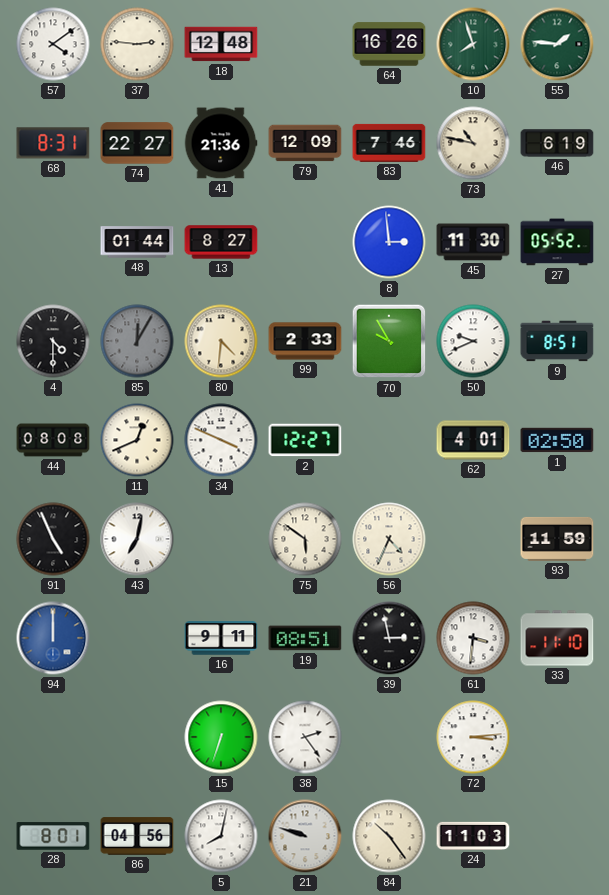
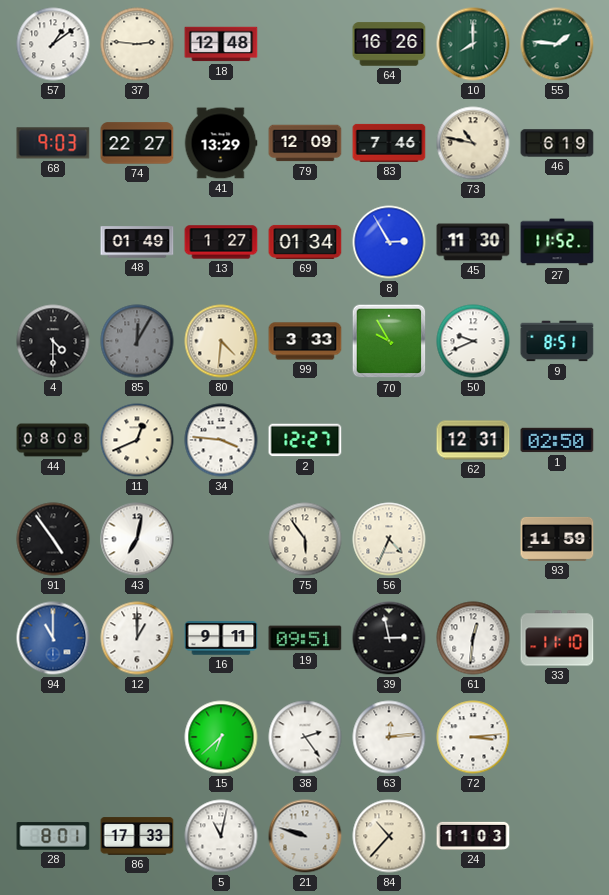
57: 4:09 -> 1:09 (53, 44)
10: 7:57 -> 8:00 (473, 44)
68: 8:31 -> 9:03 (53, 143)
41: 21:36 -> 13:29 (221, 143)
48: 01:44 -> 01:49 (137, 242)
13: 8:27 -> 1:27 (221, 242)
69: none -> 01:34 (305, 242)
8: 2:59 -> 2:55 (389, 242)
27: 05:52 -> 11:52 (557, 242)
99: 2:33 -> 3:33 (305, 341)
34: 3:49 -> 3:46 (221, 440)
62: 4:01 -> 12:31 (473, 440)
91: 4:56 -> 4:54 (53, 539)
75: 5:51 -> 5:54 (305, 539)
94: 12:00 -> 11:00 (53, 638)
12: none -> 1:00 (137, 638)
19: 08:51 -> 09:51 (305, 638)
61: 3:31 -> 12:31 (473, 638)
15: 6:33 -> 6:38 (221, 737)
63: none -> 12:14 (389, 737)
86: 04:56 -> 17:33 (137, 836)
5: 8:02 -> 11:02 (221, 836)
84: 10:24 -> 10:37 (389, 836)
